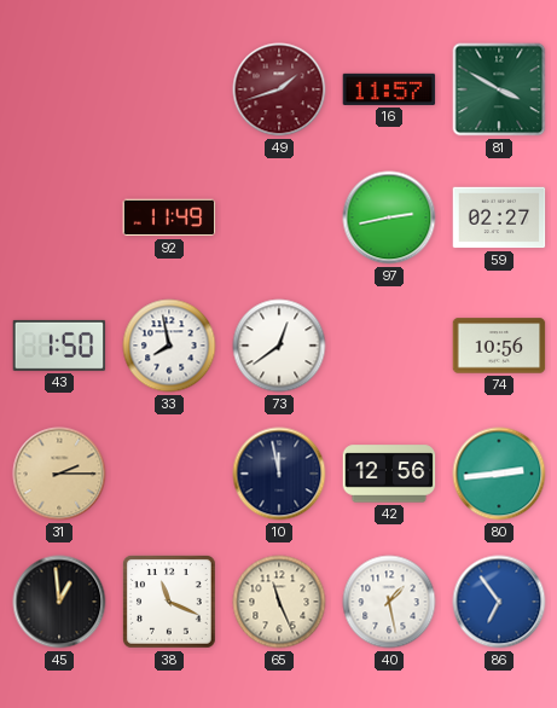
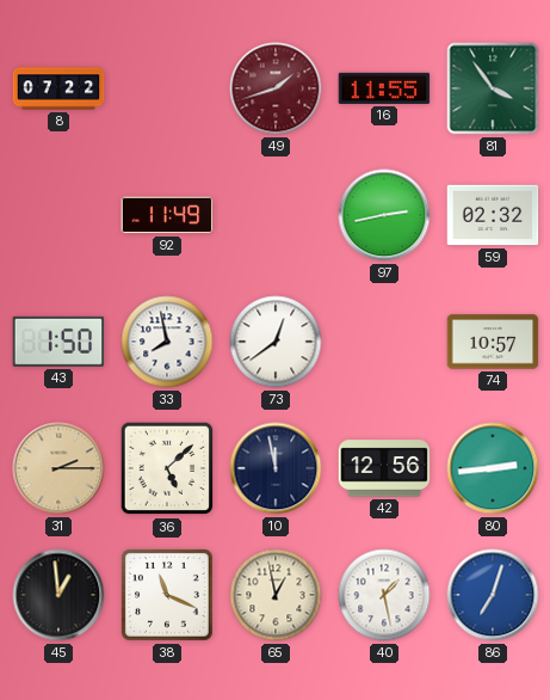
8: none -> 07:22 (58, 88)
16: 11:57 -> 11:55 (384, 88)
81: 3:50 -> 3:54 (493, 88)
59: 02:27 -> 02:32 (493, 215)
74: 10:56 -> 10:57 (493, 342)
36: none -> 5:08 (167, 468)
65: 11:26 -> 12:58 (276, 595)
86: 6:54 -> 7:03 (493, 595)
